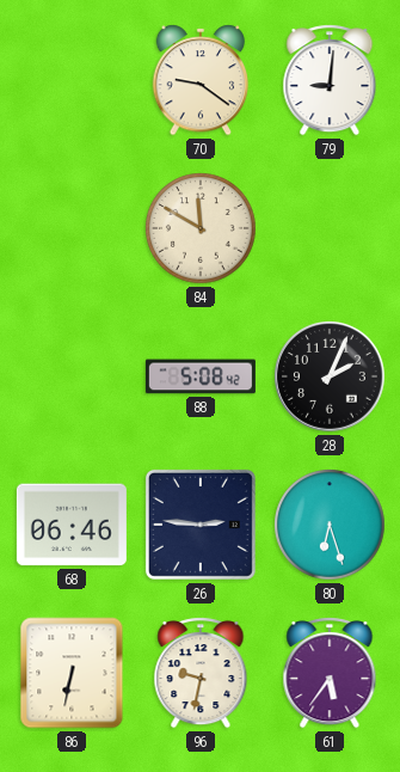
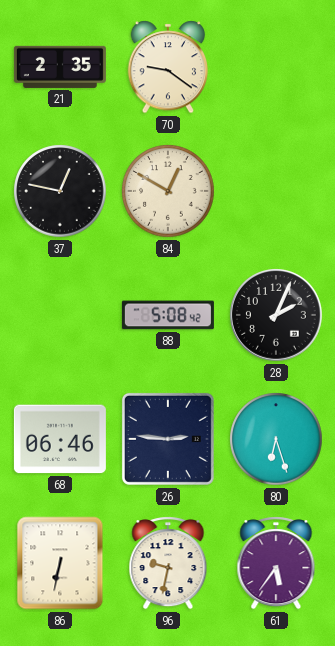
21: none -> 2:35 (60, 67)
79: 9:01 -> none (330, 80)
37: none -> 12:47 (60, 191)
84: 11:50 -> 12:50 (168, 191)
